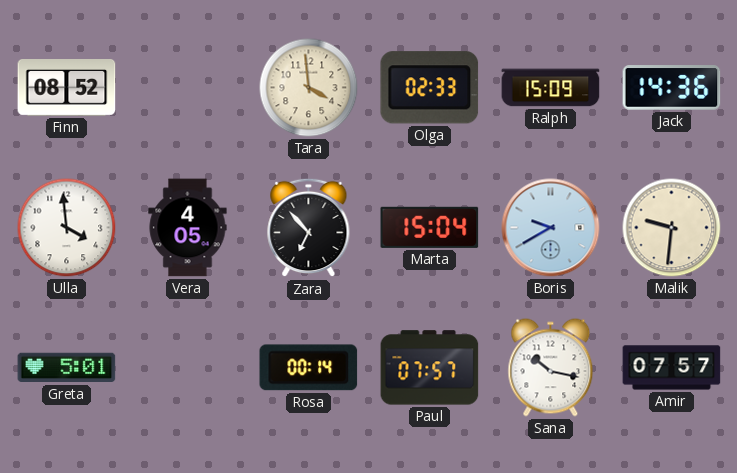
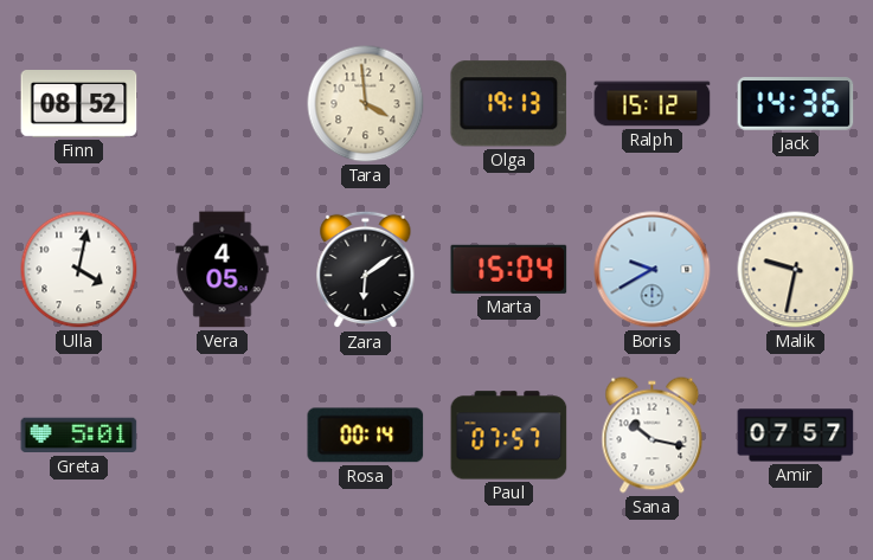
Olga: 02:33 -> 19:13 (509, 104)
Ralph: 15:09 -> 15:12 (653, 104)
Ulla: 3:59 -> 4:02 (79, 270)
Zara: 6:53 -> 6:09 (366, 270)
Malik: 9:31 -> 9:32 (796, 270)
